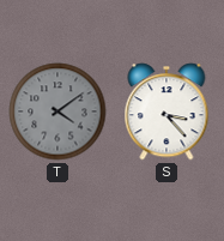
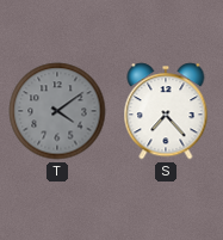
S: 3:23 -> 7:23 (166, 111)
